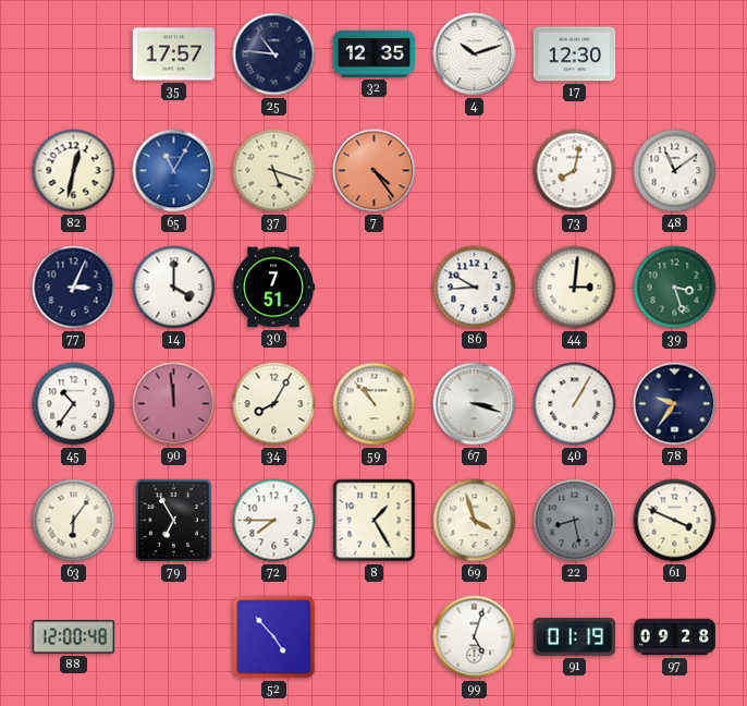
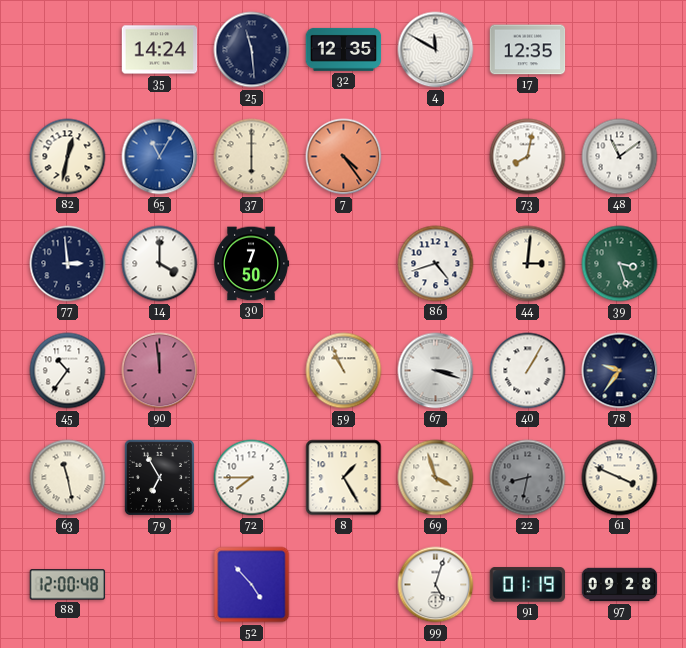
35: 17:57 -> 14:24 (160, 50)
25: 10:46 -> 11:29 (252, 50)
4: 10:12 -> 11:50 (436, 50)
17: 12:30 -> 12:35 (528, 50)
37: 5:18 -> 6:00 (252, 157)
77: 3:04 -> 2:59 (68, 264)
30: 7:51 -> 7:50 (252, 264)
86: 8:50 -> 4:42 (436, 264)
34: 8:05 -> none (274, 404)
59: 10:53 -> 10:56 (344, 371)
63: 6:06 -> 11:28 (68, 478)
22: 8:28 -> 8:32 (528, 478)
